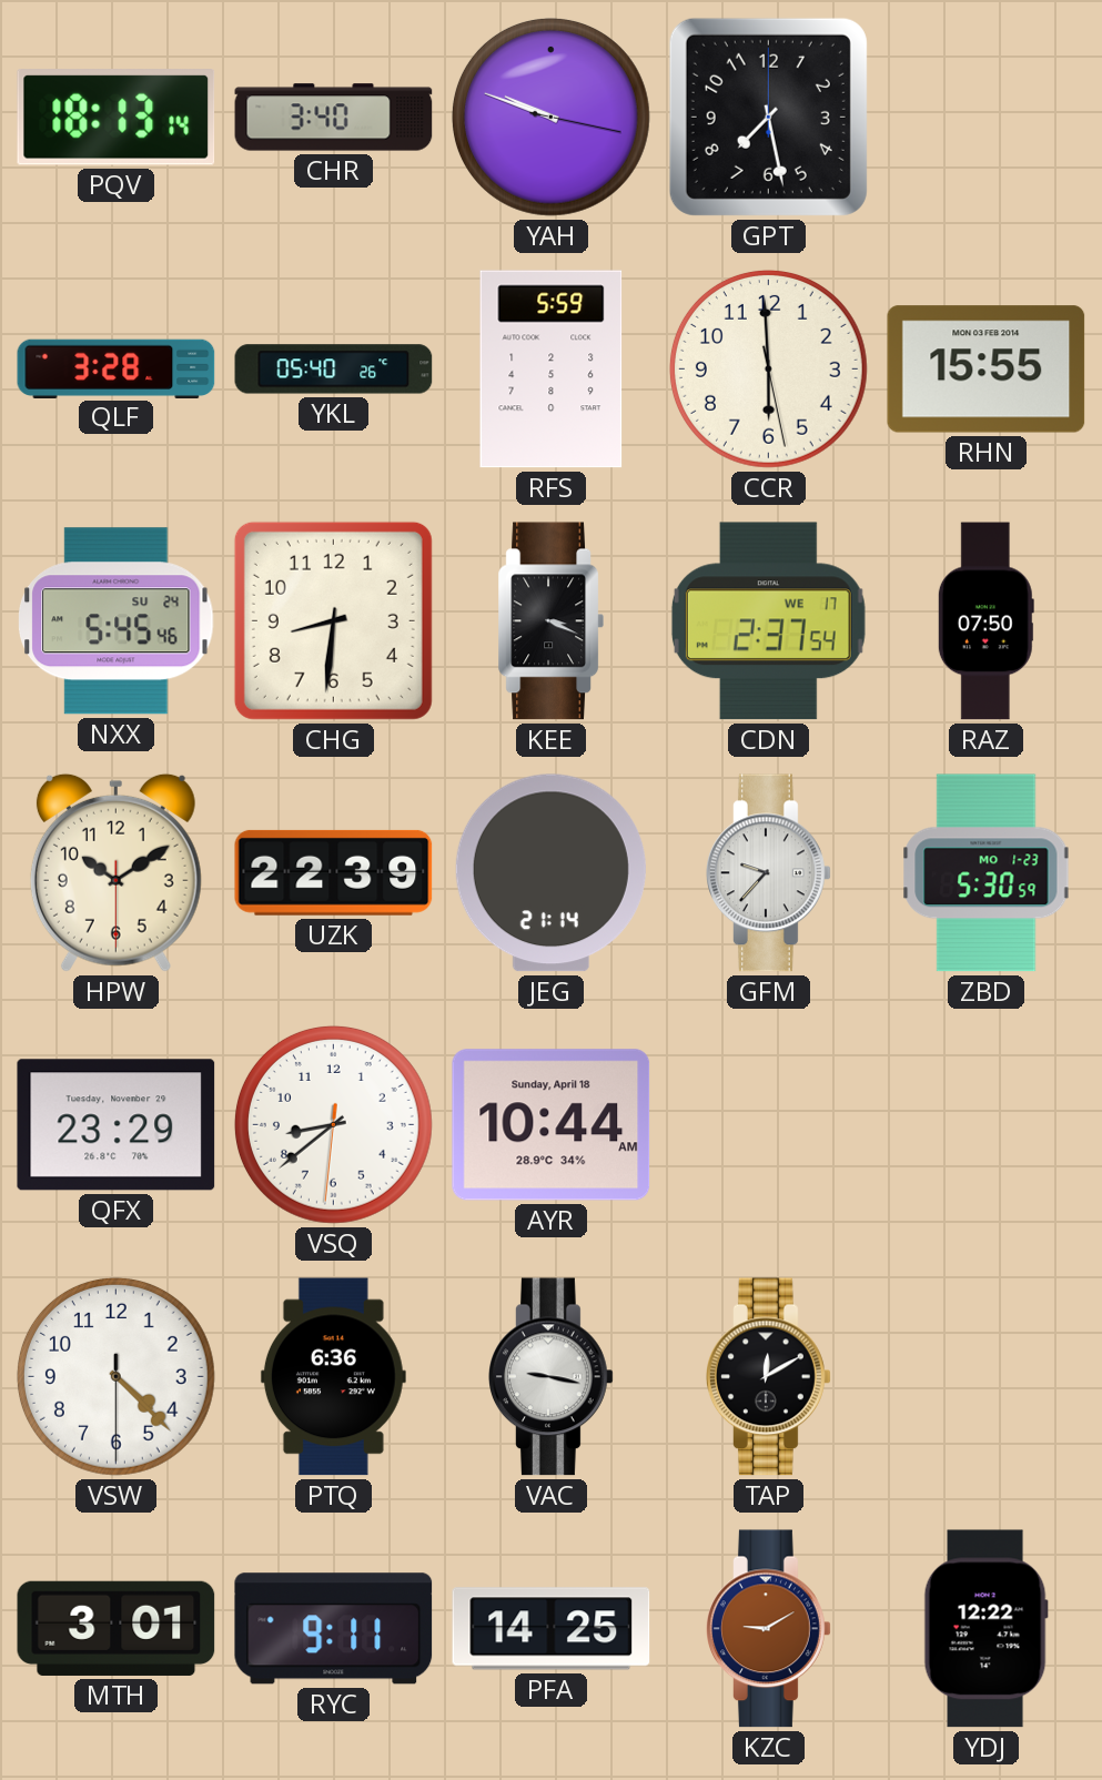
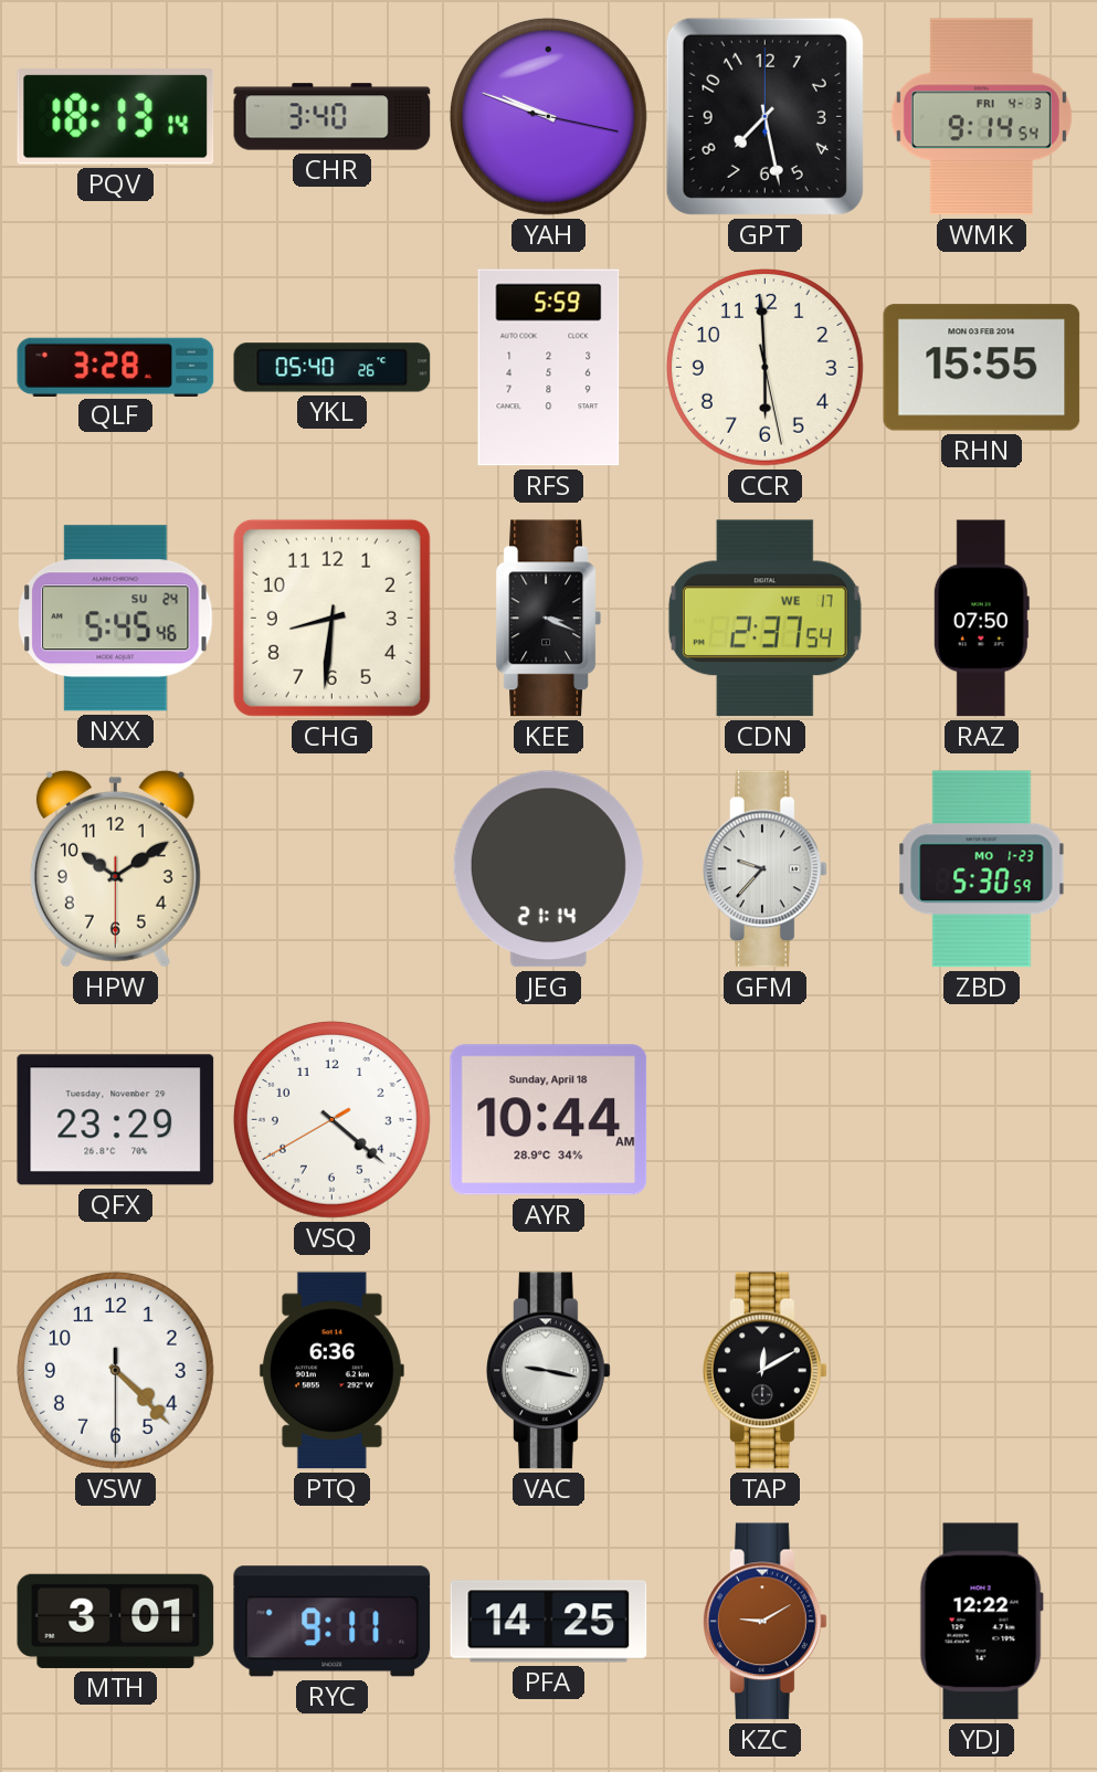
WMK: none -> 9:14 (981, 117)
UZK: 22:39 -> none (334, 872)
VSQ: 8:38 -> 4:21 (331, 1119)
